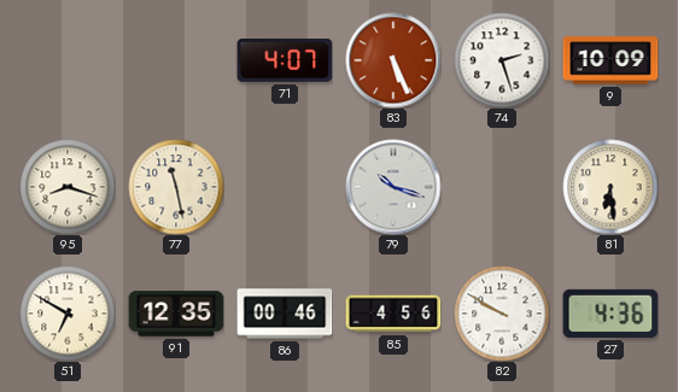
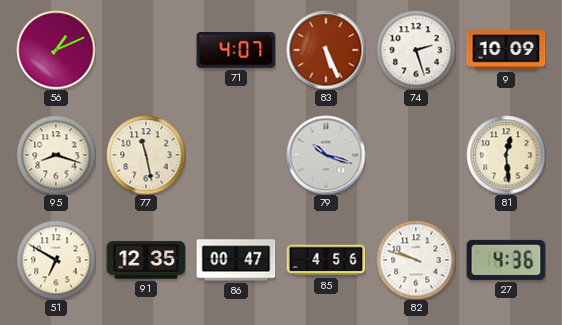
56: none -> 1:11 (56, 50)
81: 6:29 -> 12:29 (506, 155)
86: 00:46 -> 00:47 (236, 260)
82: 9:50 -> 9:48 (416, 260)
